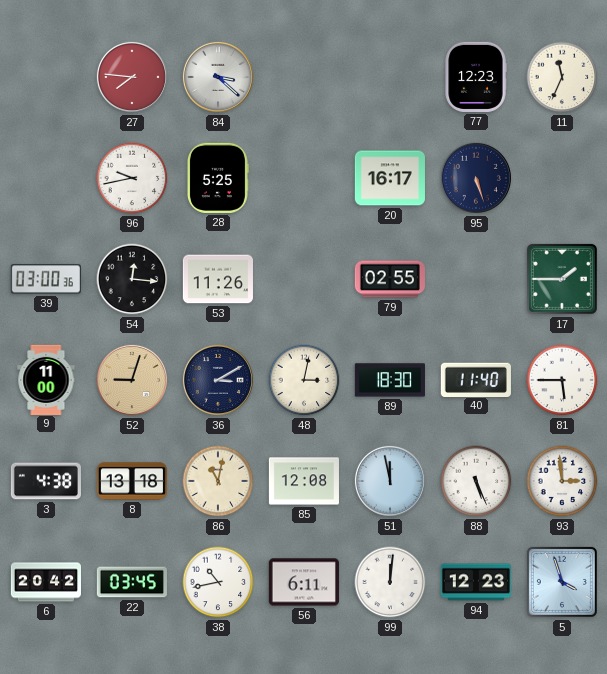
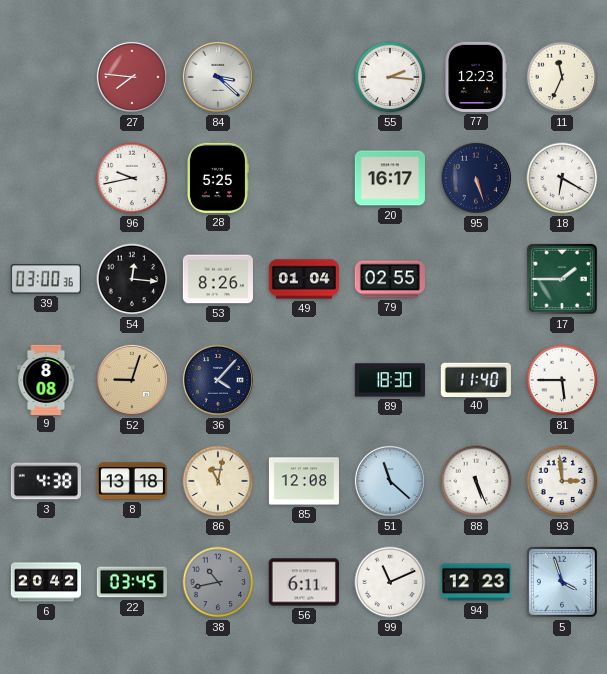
55: none -> 2:16 (390, 77)
18: none -> 6:20 (562, 178)
53: 11:26 -> 8:26 (218, 279)
49: none -> 01:04 (304, 279)
9: 11:00 -> 8:08 (46, 379)
36: 3:10 -> 4:07 (218, 380)
48: 3:02 -> none (304, 380)
51: 11:58 -> 11:22 (390, 481)
38 dial: white -> grey (218, 582)
99: 12:01 -> 11:11 (390, 582)
